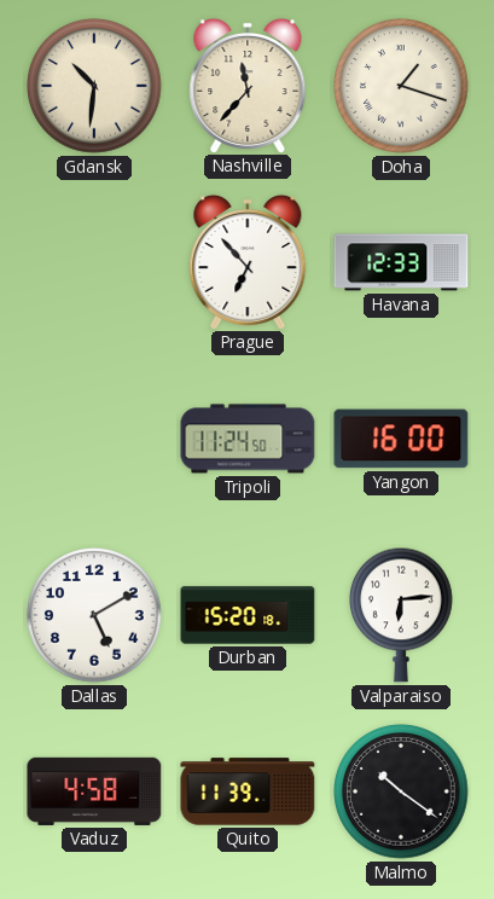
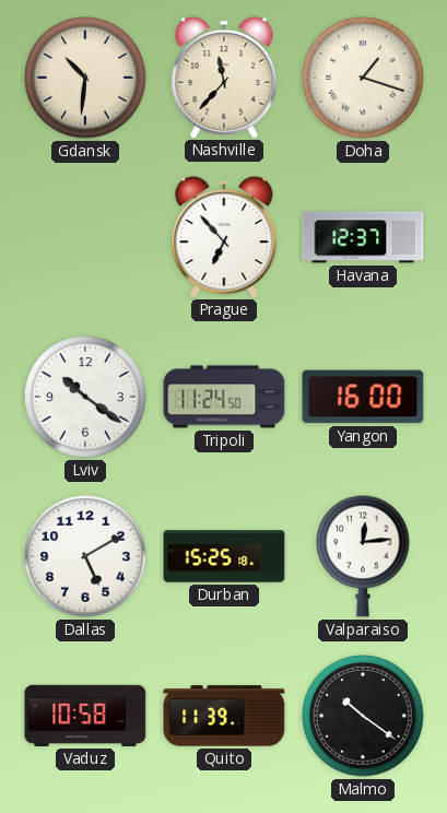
Havana: 12:33 -> 12:37 (363, 237)
Lviv: none -> 10:21 (85, 397)
Durban: 15:20 -> 15:25 (224, 556)
Valparaiso: 6:14 -> 12:14 (364, 556)
Vaduz: 4:58 -> 10:58 (85, 716)
